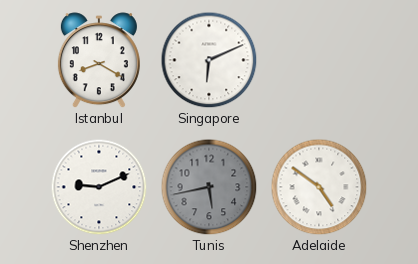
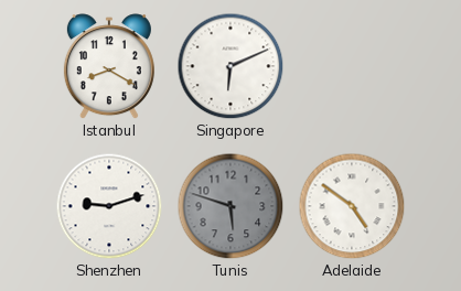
Shenzhen: 9:11 -> 9:12 (109, 206)
Tunis: 5:43 -> 5:48 (230, 206)
